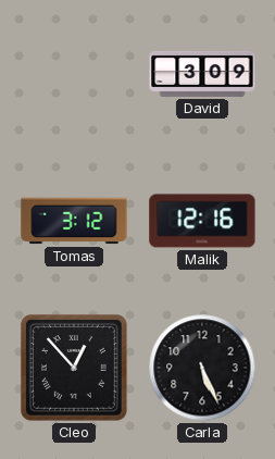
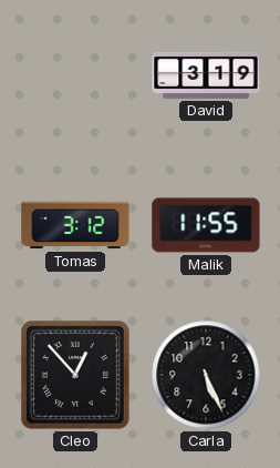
David: 3:09 -> 3:19 (206, 75)
Malik: 12:16 -> 11:55 (206, 225)
